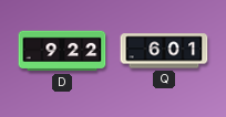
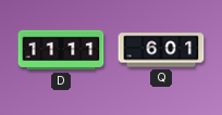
D: 9:22 -> 11:11 (61, 50)
